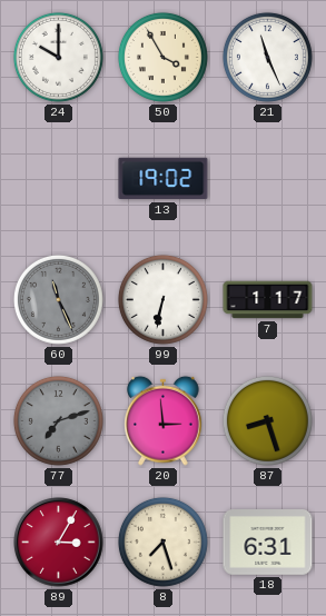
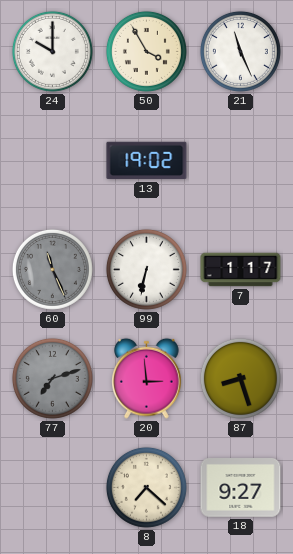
89: 3:05 -> none (59, 543)
8: 7:27 -> 7:22 (146, 487)
18: 6:31 -> 9:27 (241, 488)
